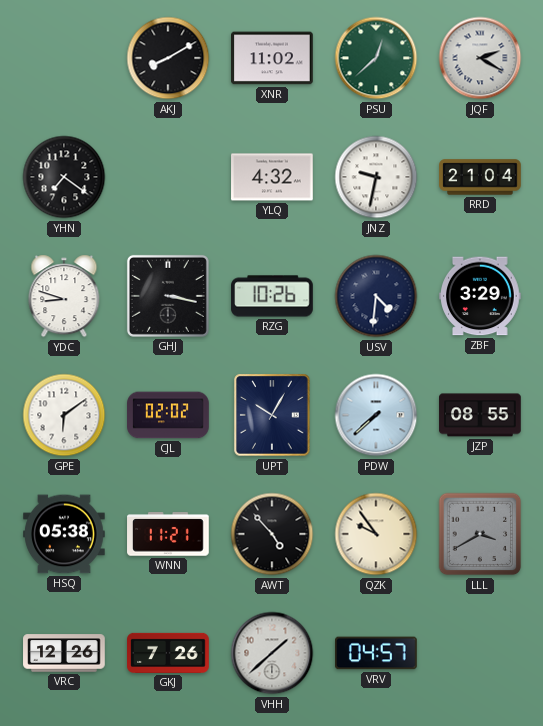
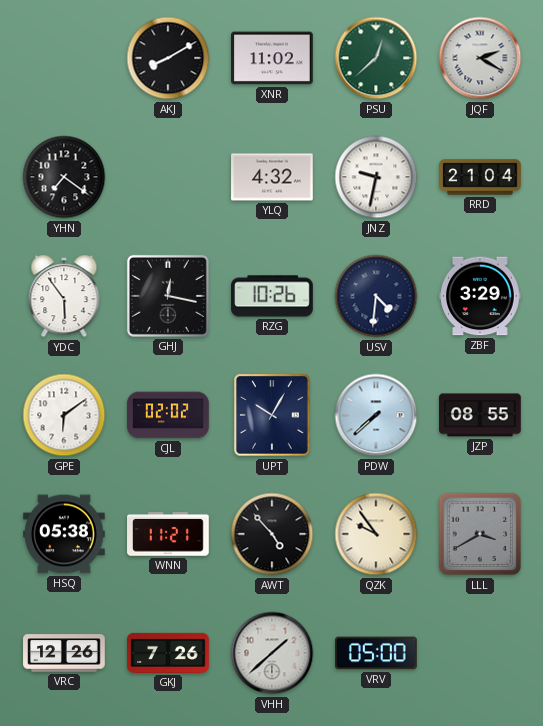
YDC: 8:48 -> 5:54 (64, 296)
GHJ: 3:17 -> 12:17 (168, 296)
VRV: 04:57 -> 05:00 (376, 653)
